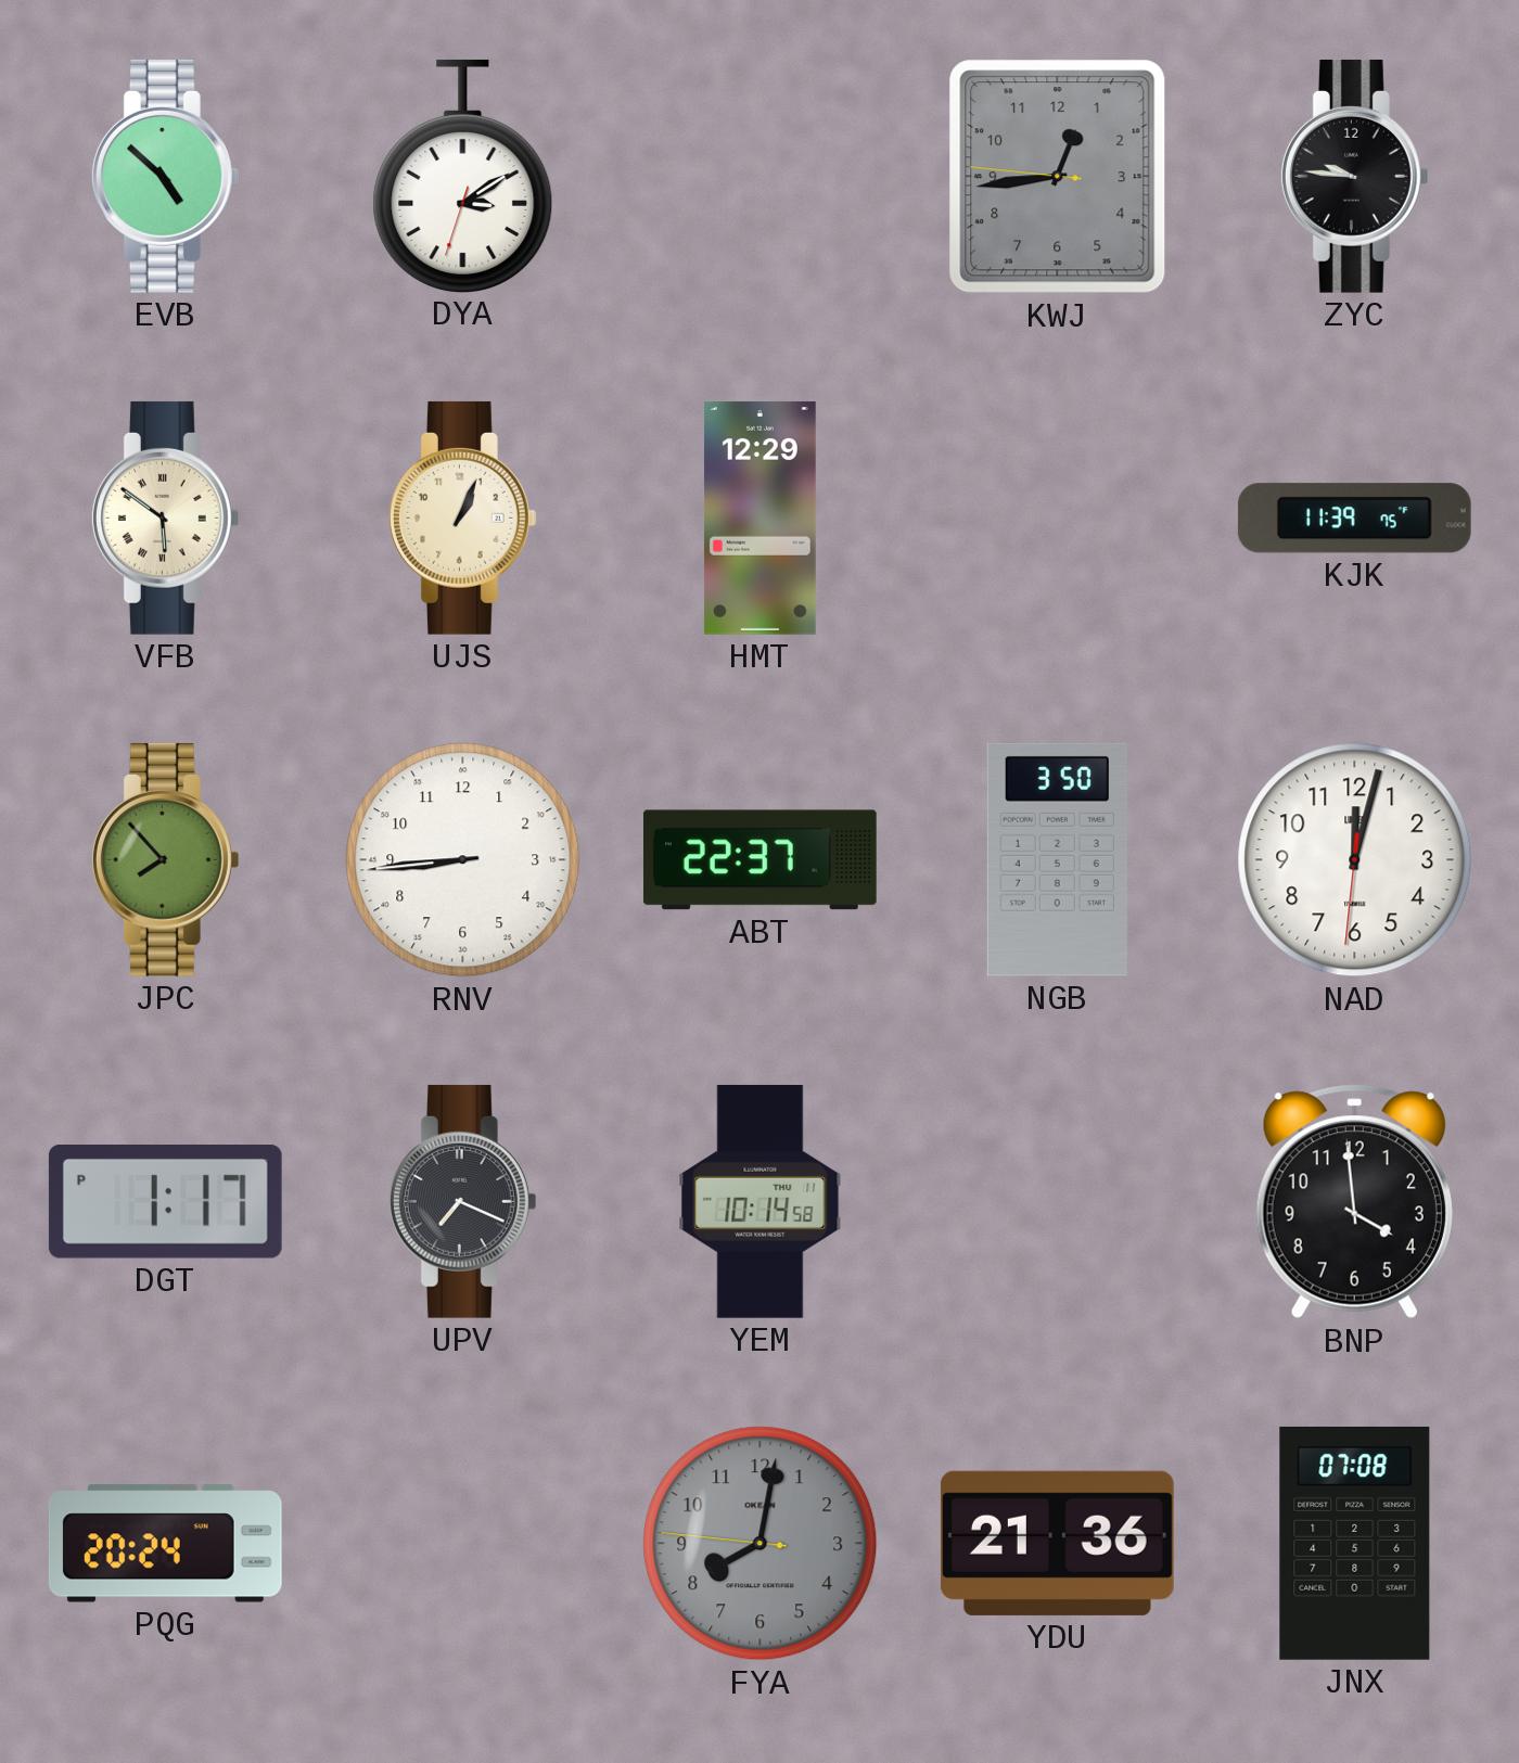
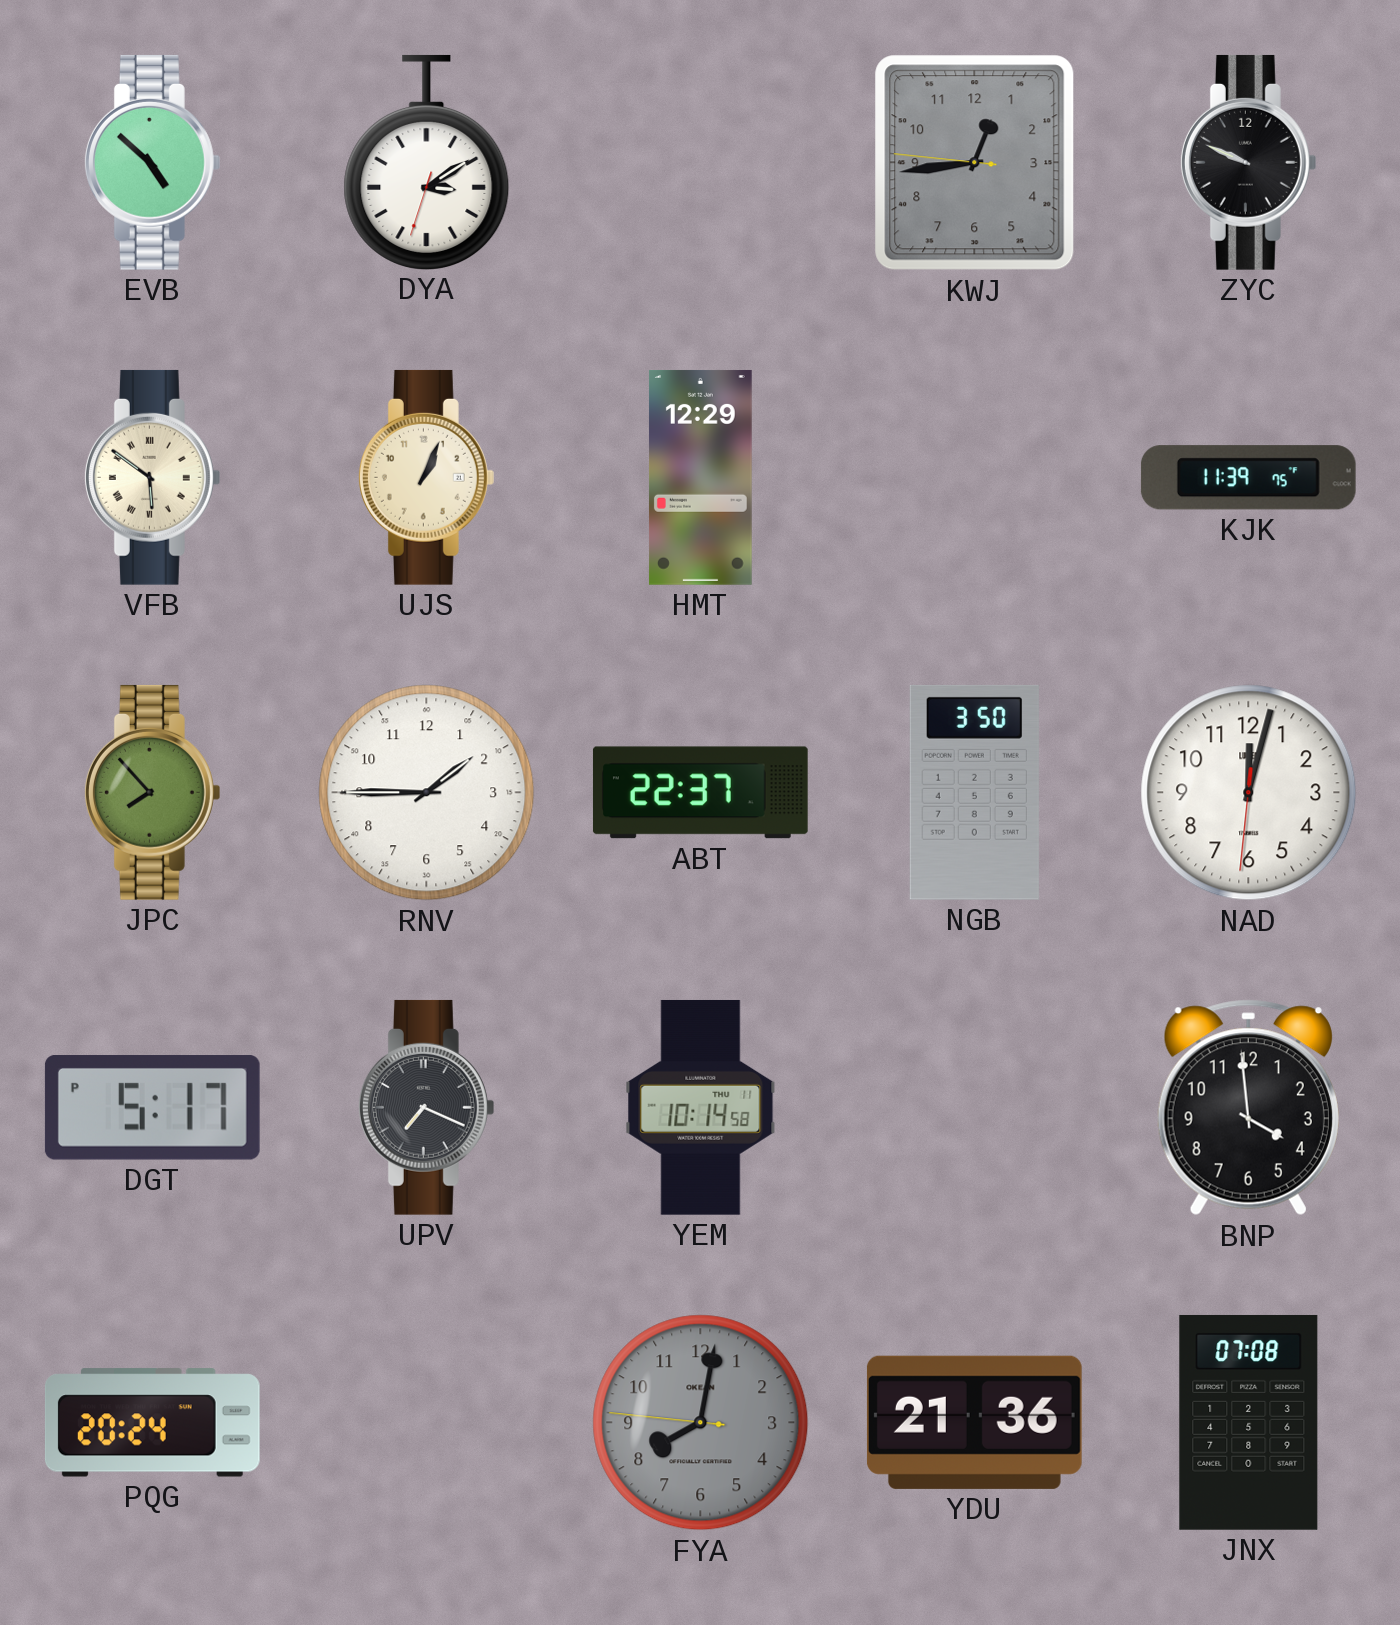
ZYC: 9:46 -> 9:49 (1248, 162)
RNV: 8:44 -> 1:45 (427, 793)
DGT: 1:17 -> 5:17 (152, 1108)
